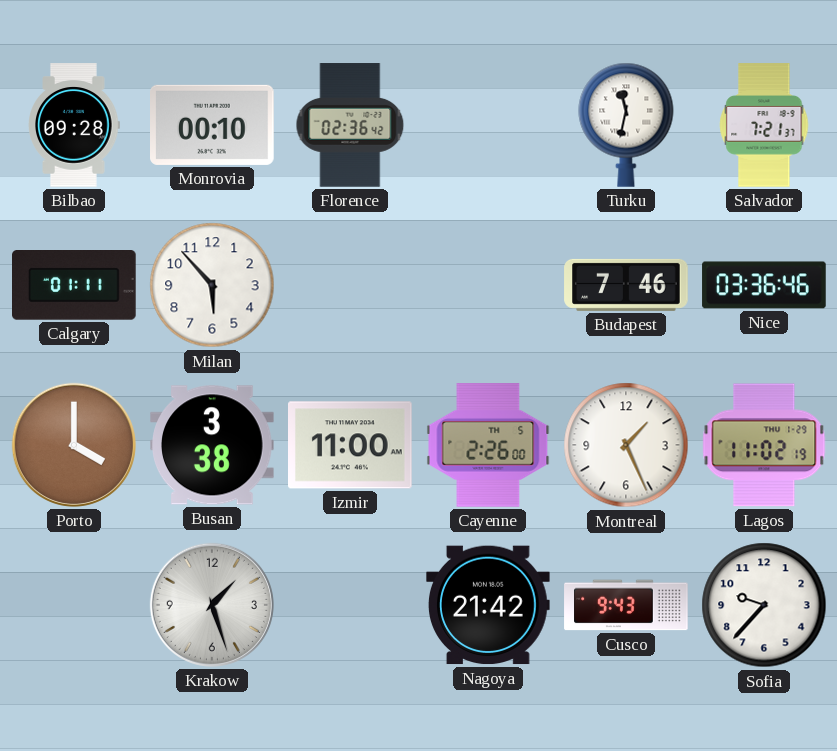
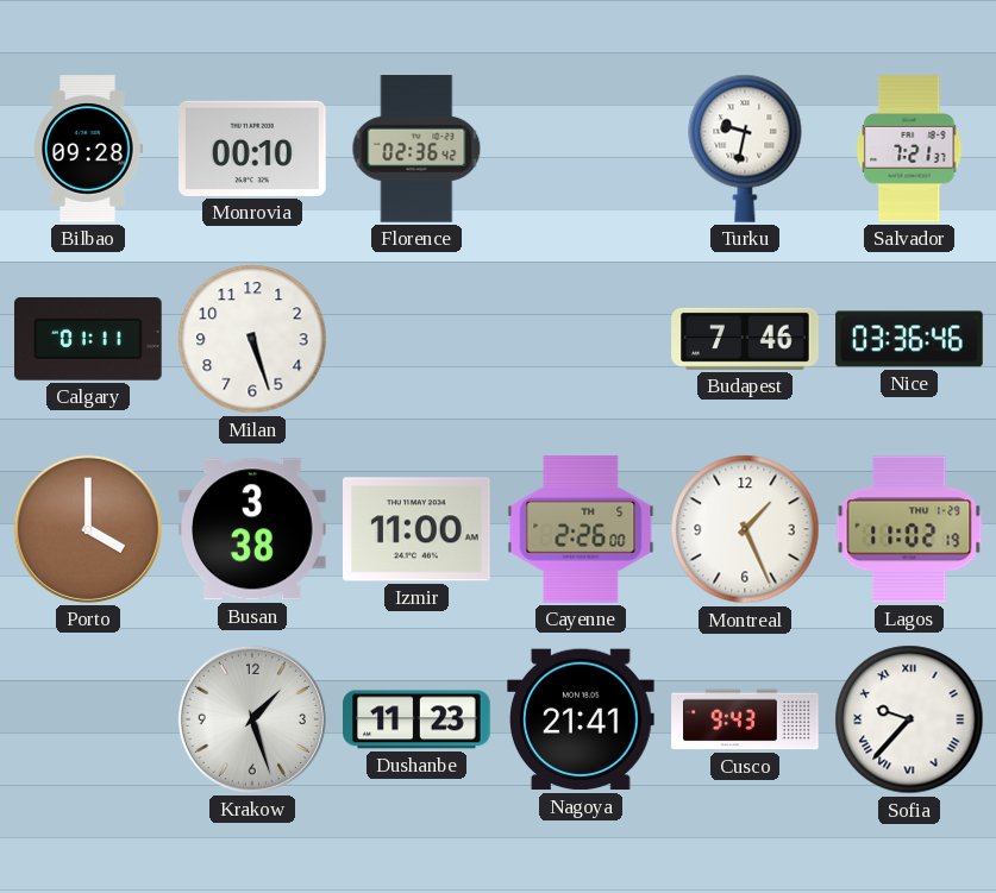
Turku: 11:32 -> 9:32 (745, 149)
Milan: 5:53 -> 5:27 (252, 339)
Dushanbe: none -> 11:23 (416, 719)
Nagoya: 21:42 -> 21:41 (582, 719)
Sofia numerals: Arabic -> Roman (909, 719)
